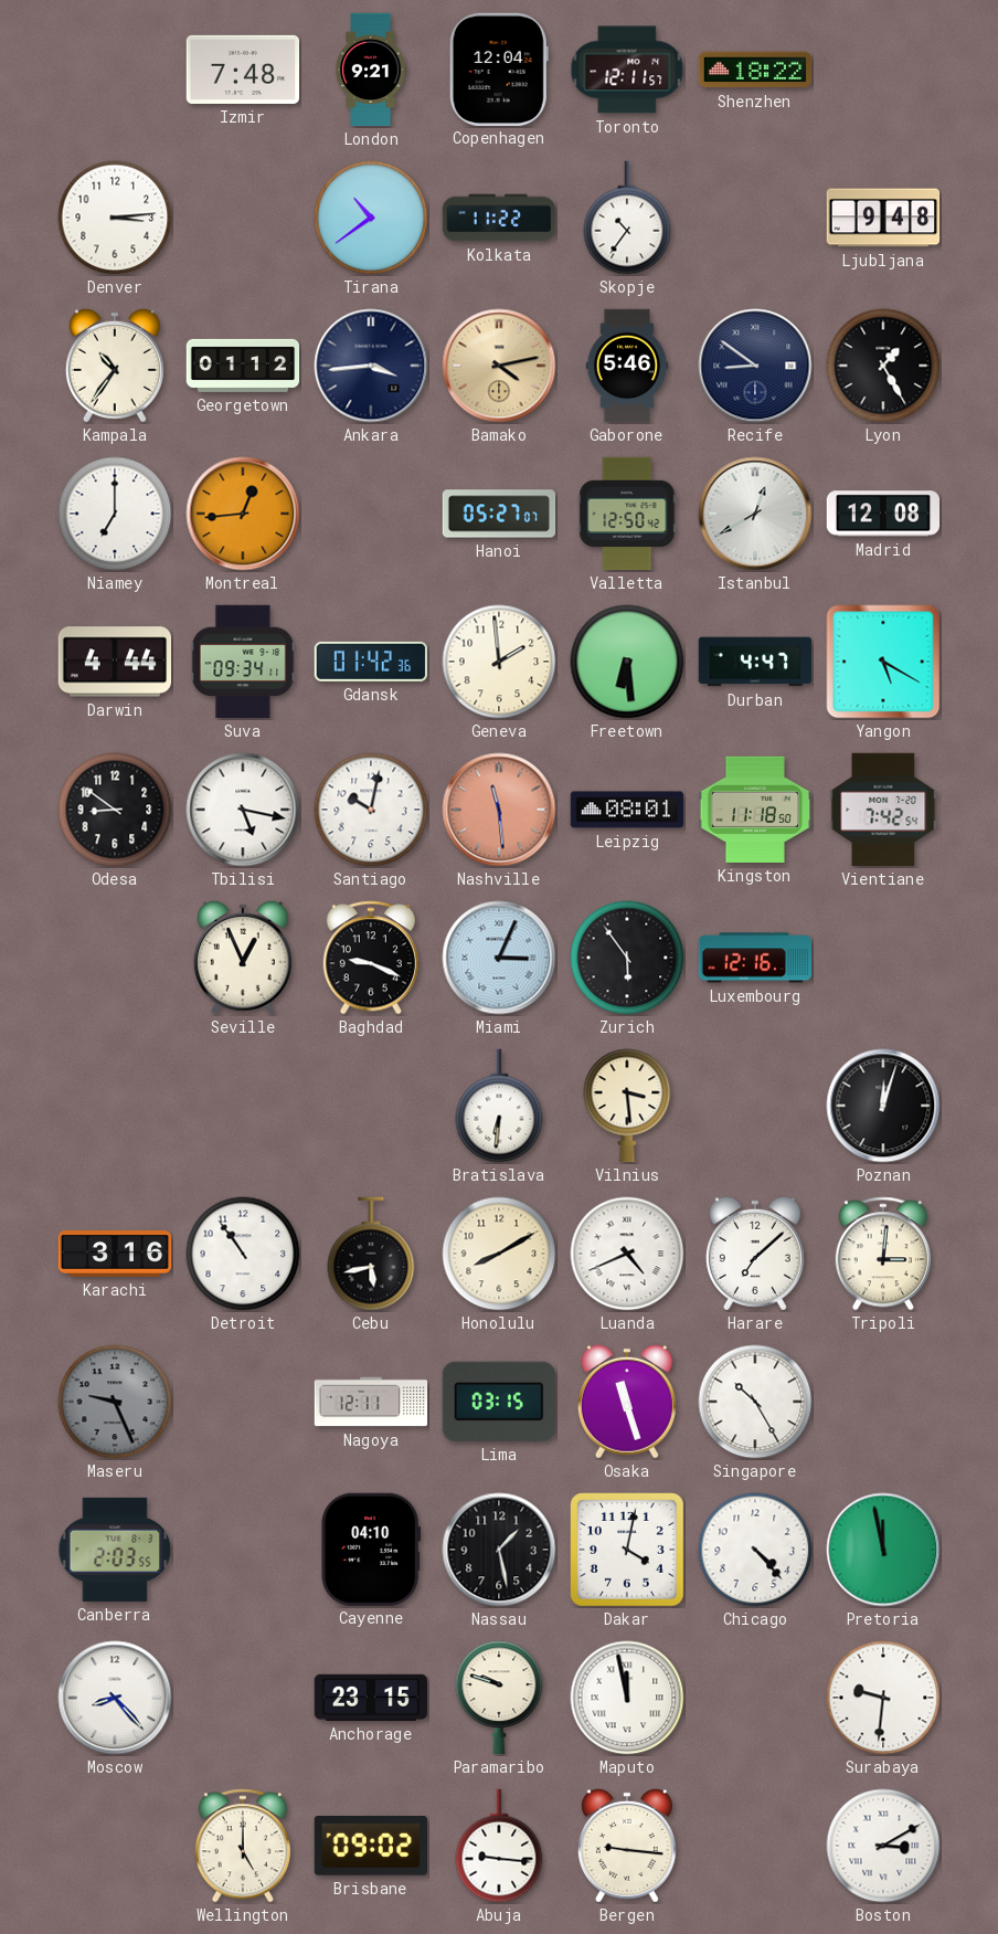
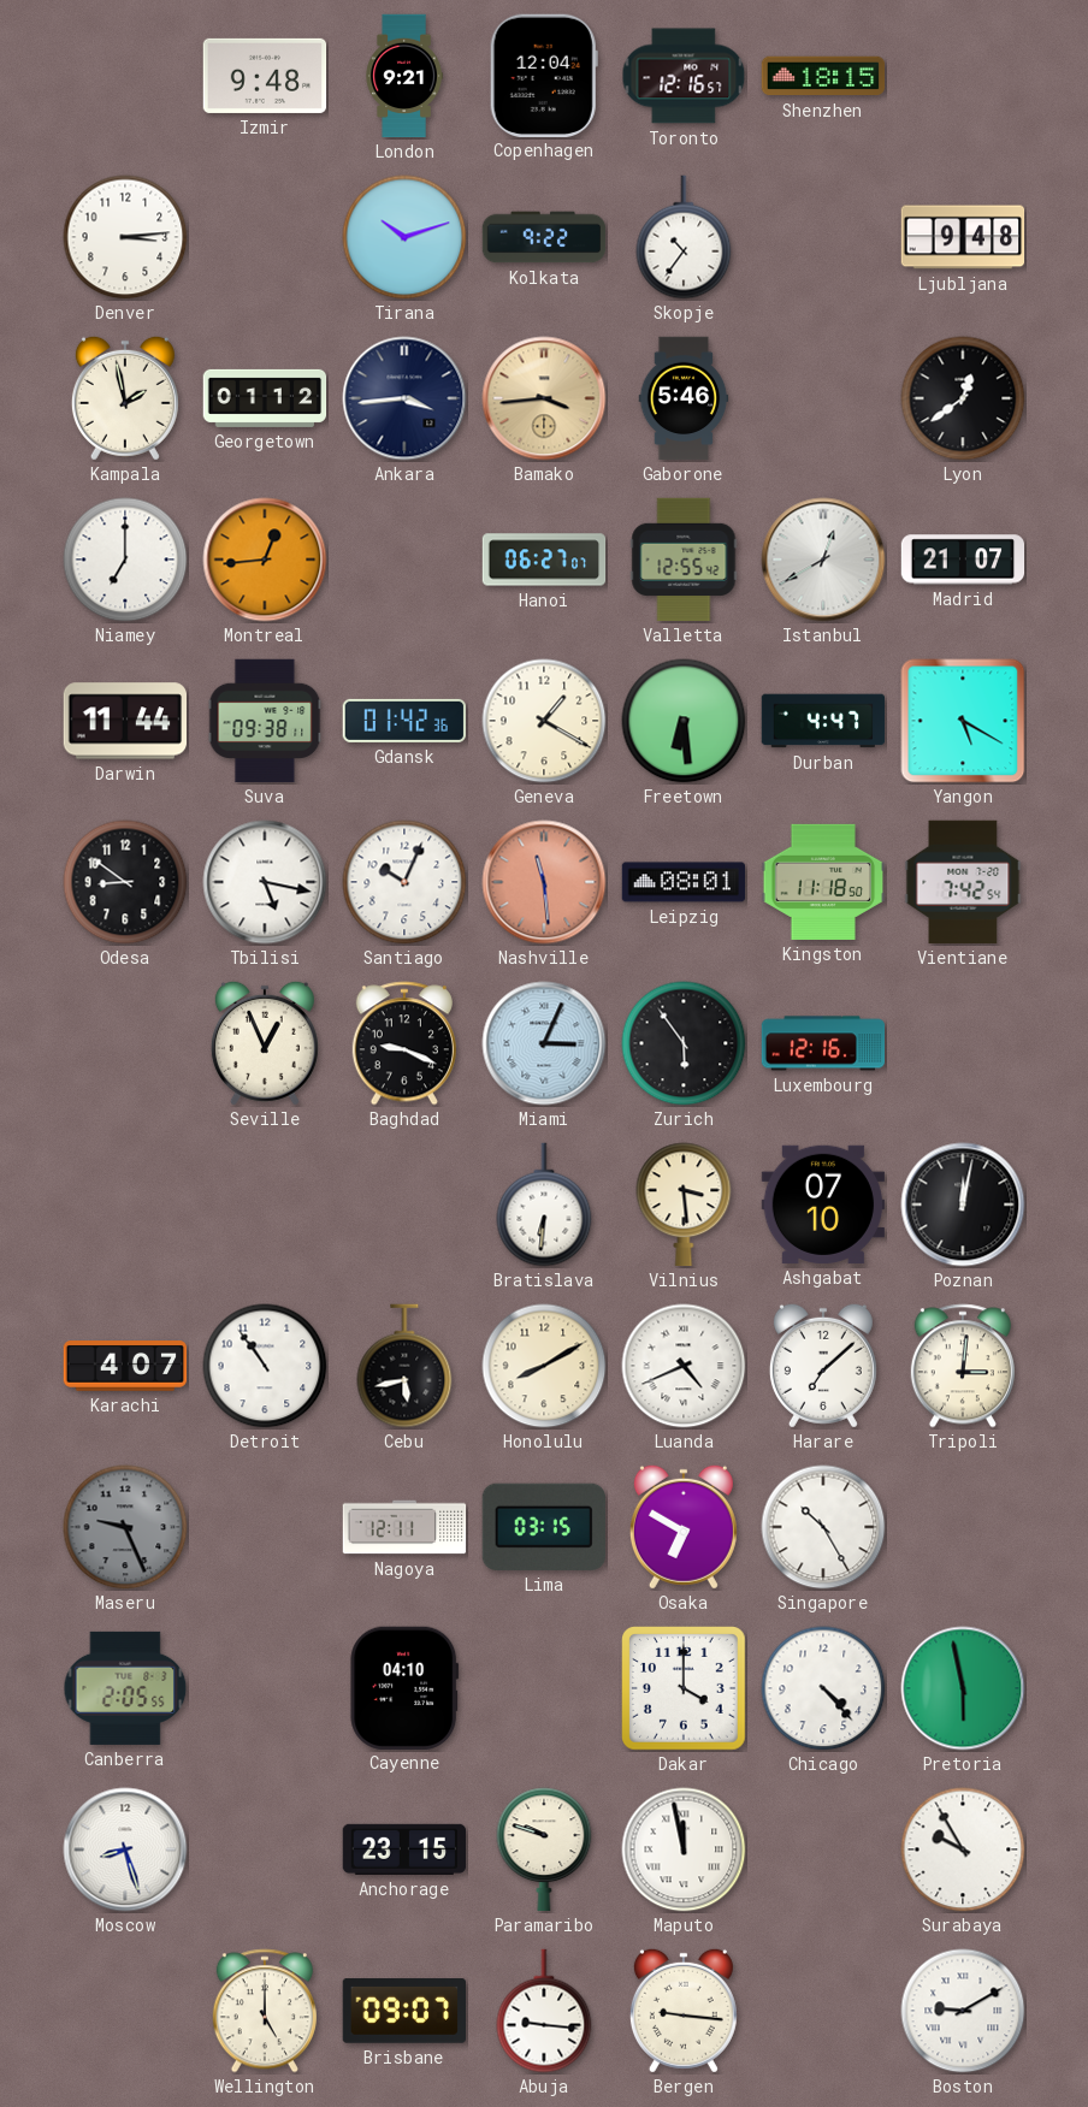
Izmir: 7:48 -> 9:48 (265, 76)
Toronto: 12:11 -> 12:16 (684, 76)
Shenzhen: 18:22 -> 18:15 (823, 76)
Tirana: 10:39 -> 10:12 (404, 237)
Kolkata: 11:22 -> 9:22 (544, 237)
Kampala: 10:36 -> 1:58 (125, 398)
Bamako: 4:13 -> 3:44 (544, 398)
Recife: 8:51 -> none (755, 366)
Lyon: 1:25 -> 12:39 (963, 398)
Hanoi: 05:27 -> 06:27 (544, 560)
Valletta: 12:50 -> 12:55 (684, 560)
Madrid: 12:08 -> 21:07 (963, 560)
Darwin: 4:44 -> 11:44 (124, 721)
Suva: 09:34 -> 09:38 (265, 721)
Geneva: 1:59 -> 1:20 (544, 721)
Santiago: 10:02 -> 10:04 (404, 882)
Ashgabat: none -> 07:10 (822, 1205)
Poznan: 12:03 -> 12:02 (963, 1205)
Karachi: 3:16 -> 4:07 (125, 1367)
Osaka: 11:27 -> 6:50 (684, 1527)
Canberra: 2:03 -> 2:05 (125, 1688)
Nassau: 1:28 -> none (499, 1550)
Dakar: 4:02 -> 4:00 (685, 1689)
Pretoria: 11:58 -> 5:58 (963, 1688)
Moscow: 8:23 -> 8:27 (125, 1849)
Surabaya: 9:31 -> 9:55 (963, 1849)
Brisbane: 09:02 -> 09:07 (403, 2012)
Boston: 3:10 -> 9:10 (963, 2011)
